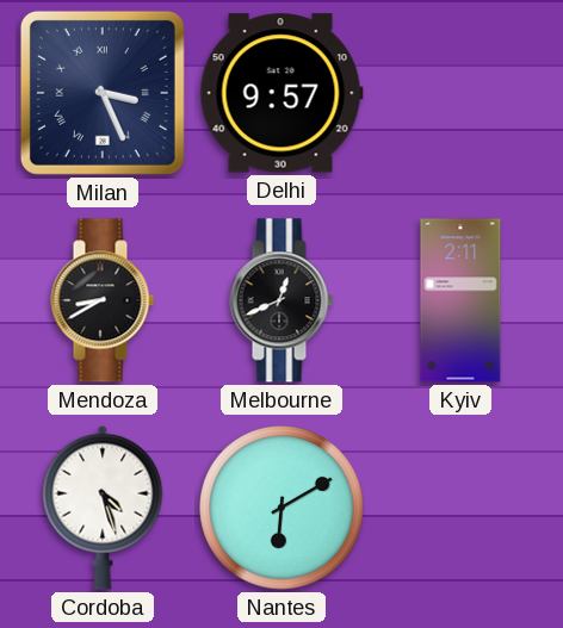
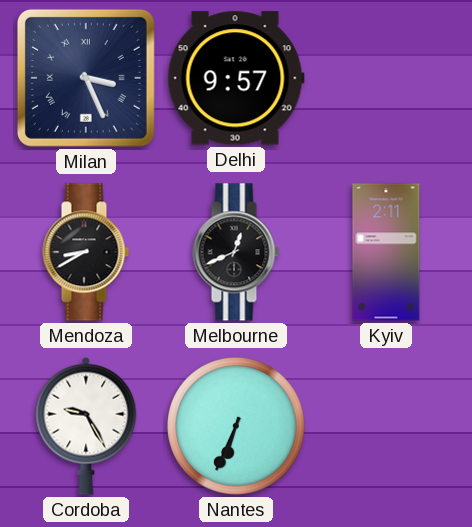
Cordoba: 4:27 -> 9:25 (86, 426)
Nantes: 6:10 -> 6:34 (236, 426)
